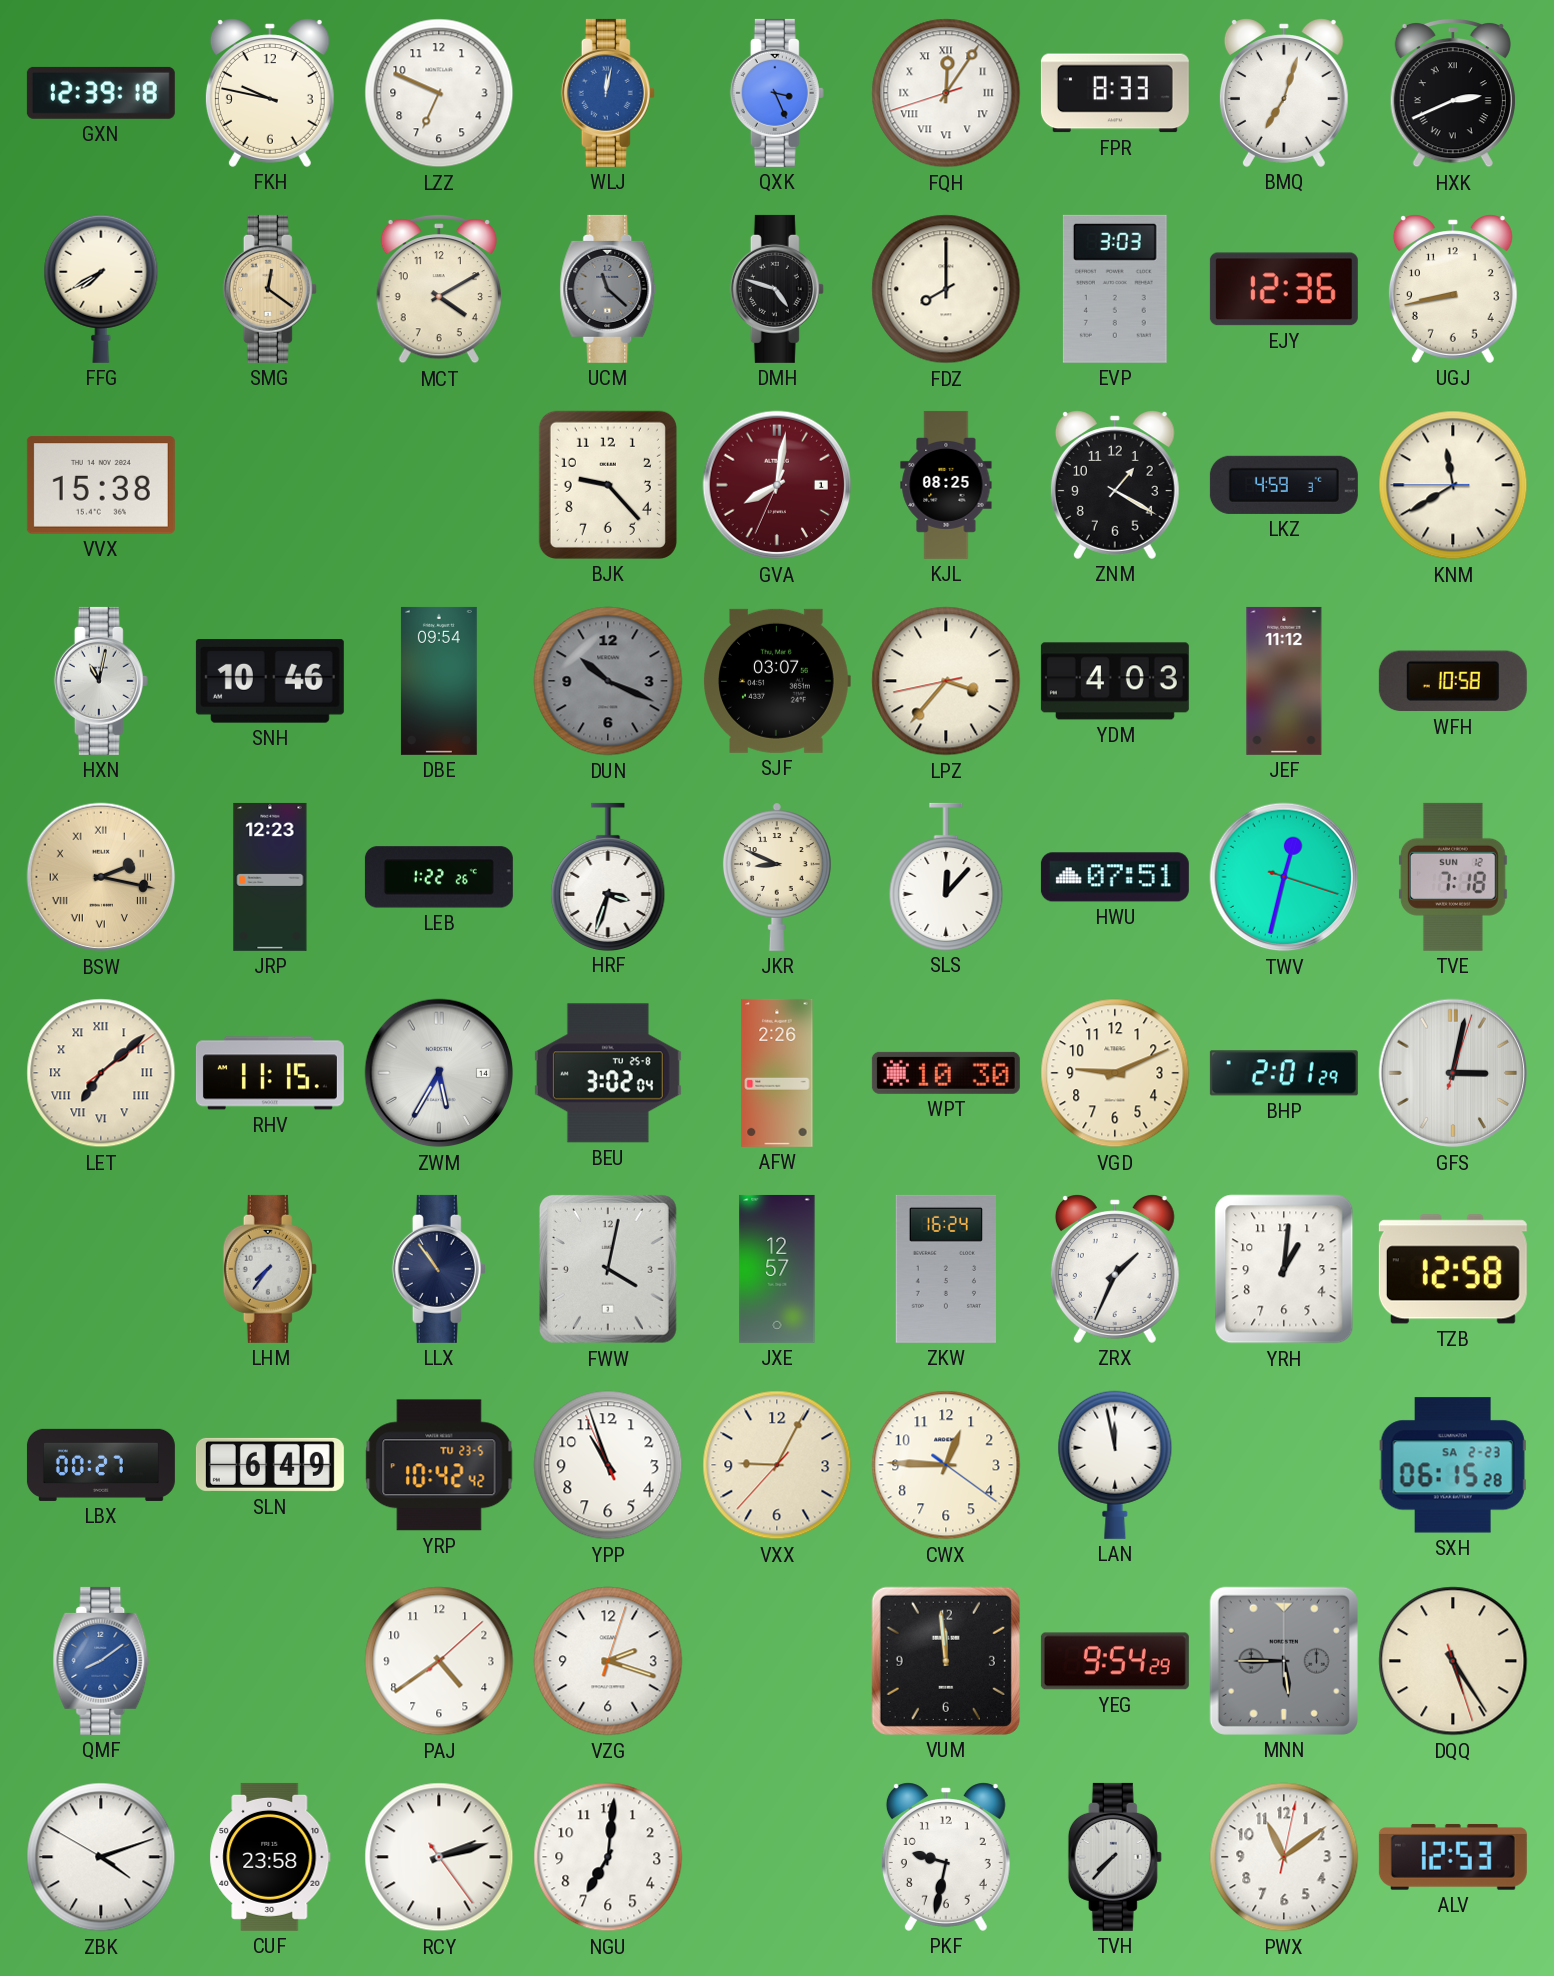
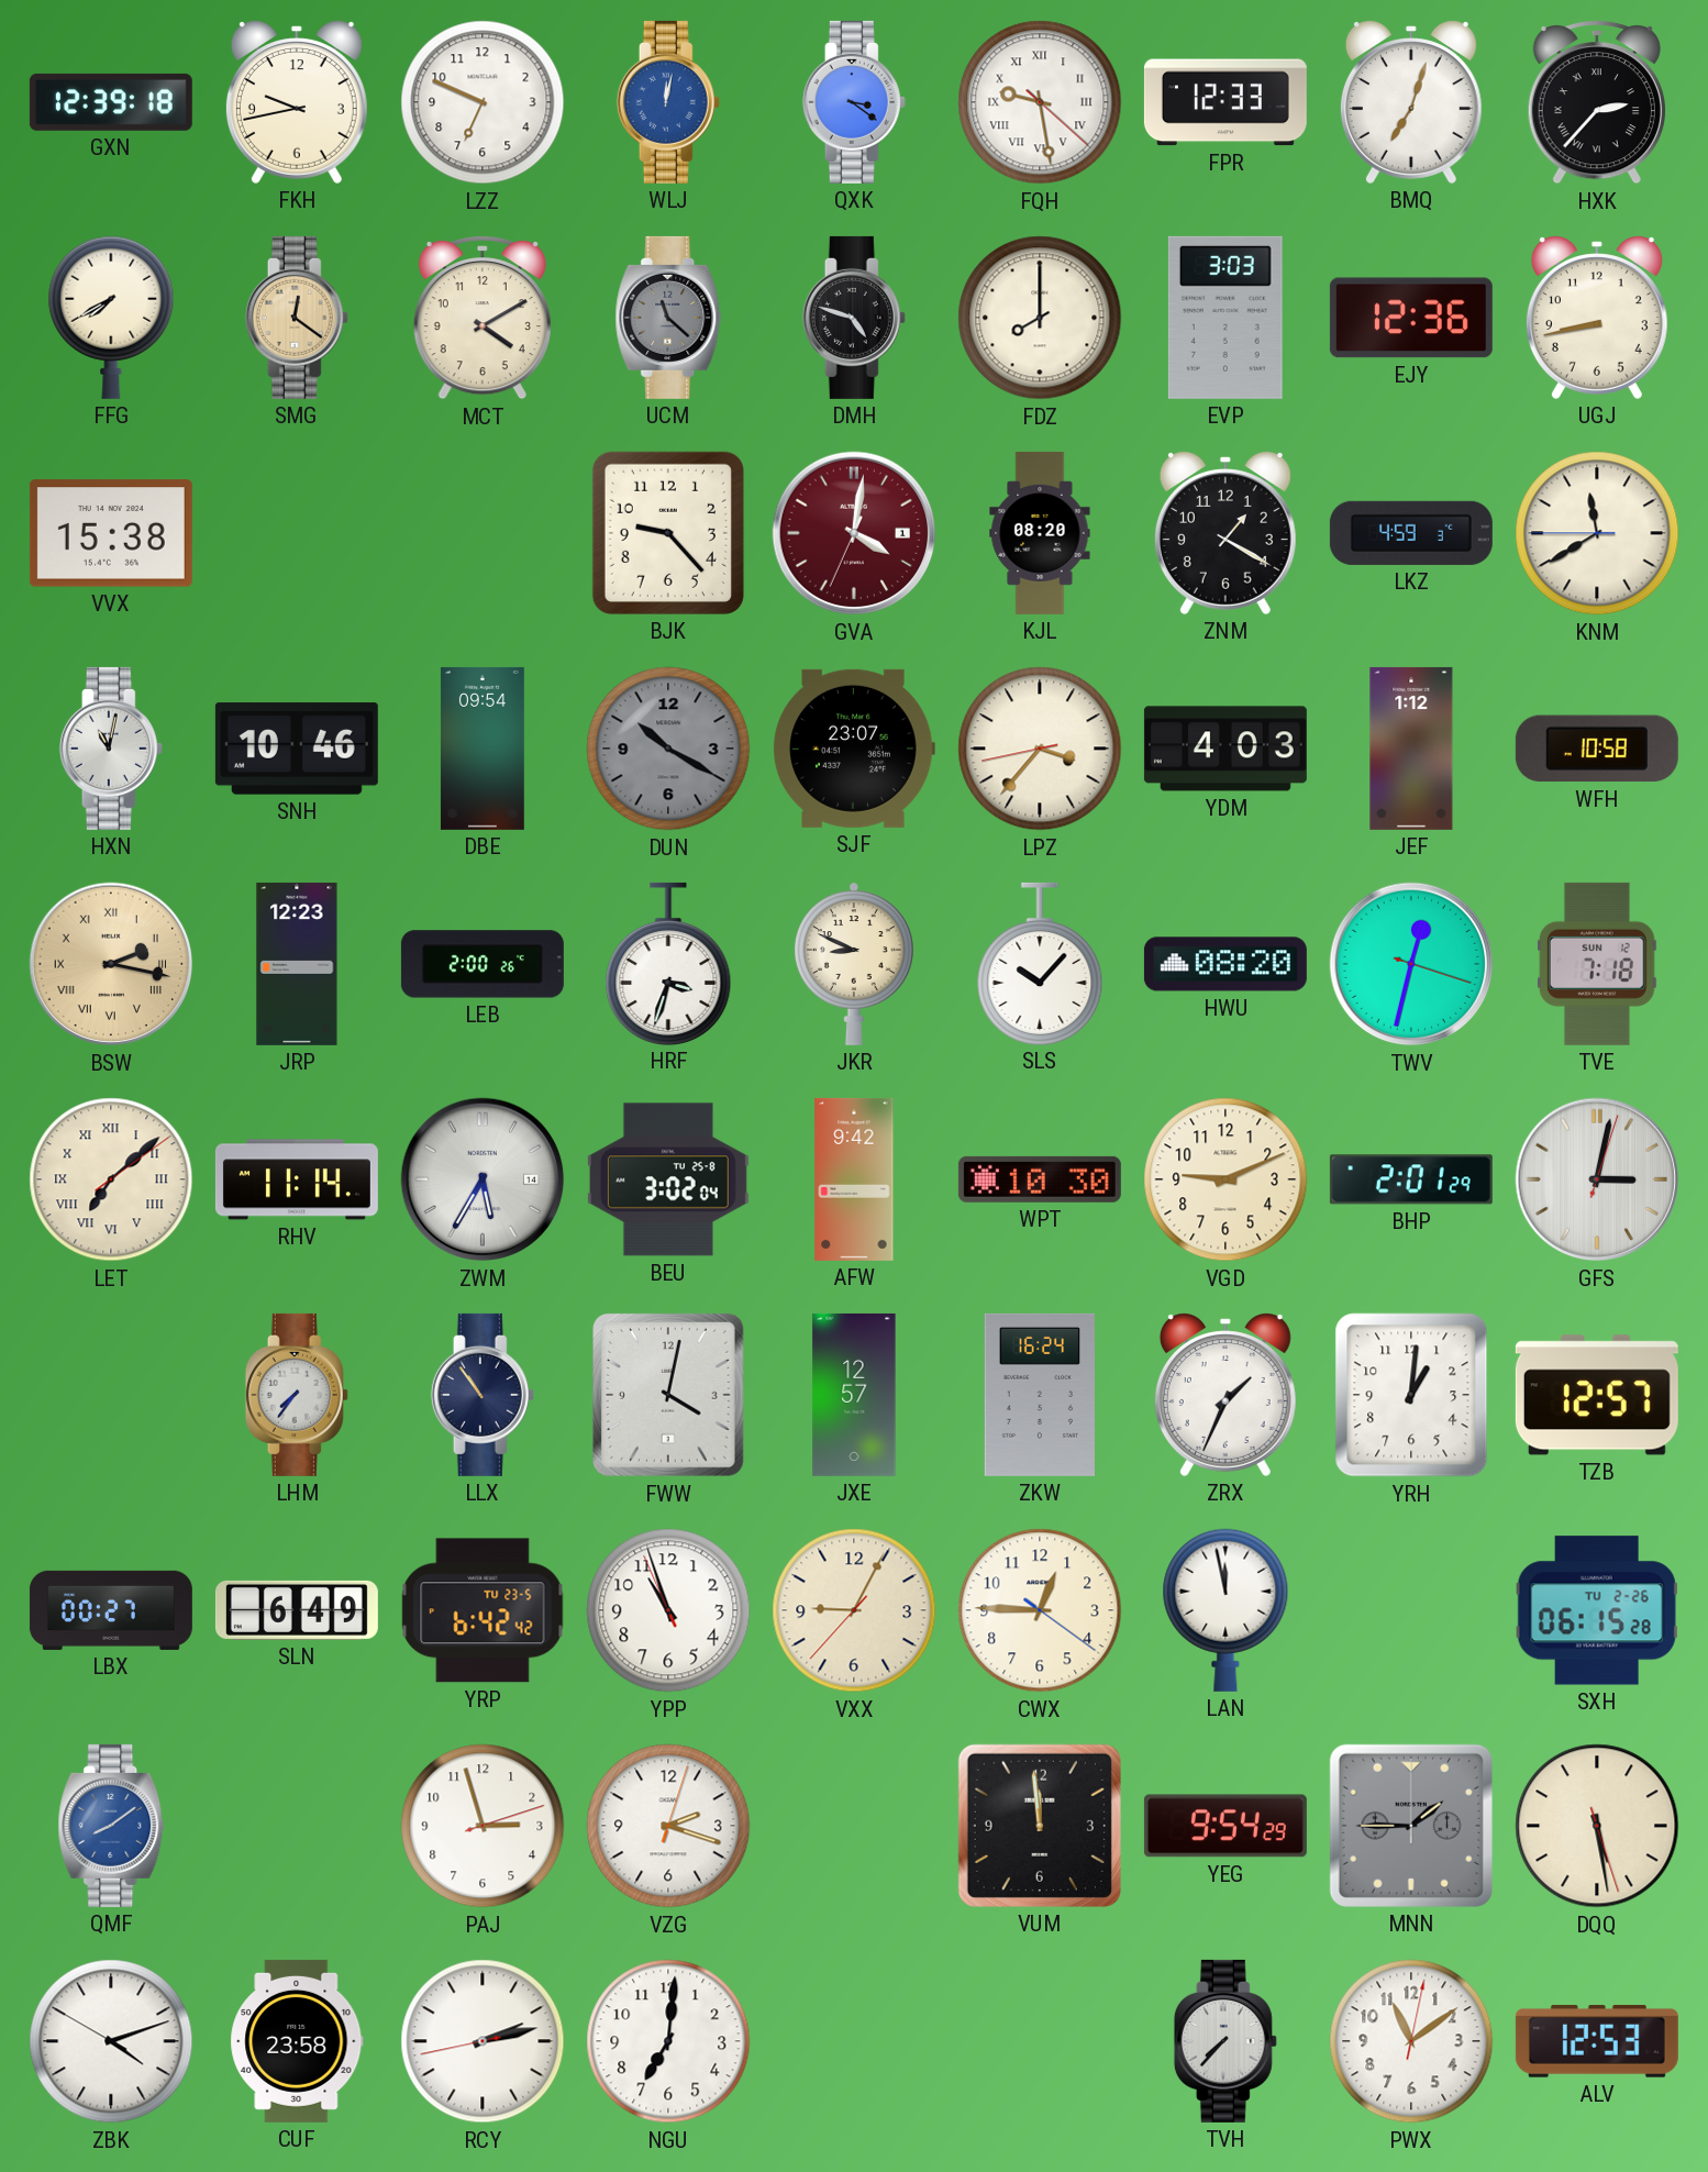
FKH: 9:47 -> 9:43 (297, 102)
QXK: 3:26 -> 3:21 (854, 102)
FQH: 12:05 -> 9:28 (1040, 102)
FPR: 8:33 -> 12:33 (1225, 102)
HXK: 2:41 -> 2:37 (1597, 103)
GVA: 8:01 -> 4:01 (854, 533)
KJL: 08:25 -> 08:20 (1040, 533)
DUN: 10:19 -> 10:20 (668, 749)
SJF: 03:07 -> 23:07 (854, 749)
JEF: 11:12 -> 1:12 (1411, 749)
LEB: 1:22 -> 2:00 (483, 964)
SLS: 12:07 -> 10:07 (1040, 963)
HWU: 07:51 -> 08:20 (1225, 964)
RHV: 11:15 -> 11:14 (297, 1179)
AFW: 2:26 -> 9:42 (854, 1179)
TZB: 12:58 -> 12:57 (1597, 1395)
YRP: 10:42 -> 6:42 (483, 1610)
SXH date: SA 2-23 -> TU 2-26 (1597, 1610)
PAJ: 4:39 -> 2:57 (483, 1826)
MNN: 5:45 -> 1:45 (1411, 1826)
DQQ: 5:24 -> 5:28 (1597, 1826)
RCY: 2:12:24 -> 2:12:43 (483, 2041)
PKF: 9:32 -> none (946, 1857)
